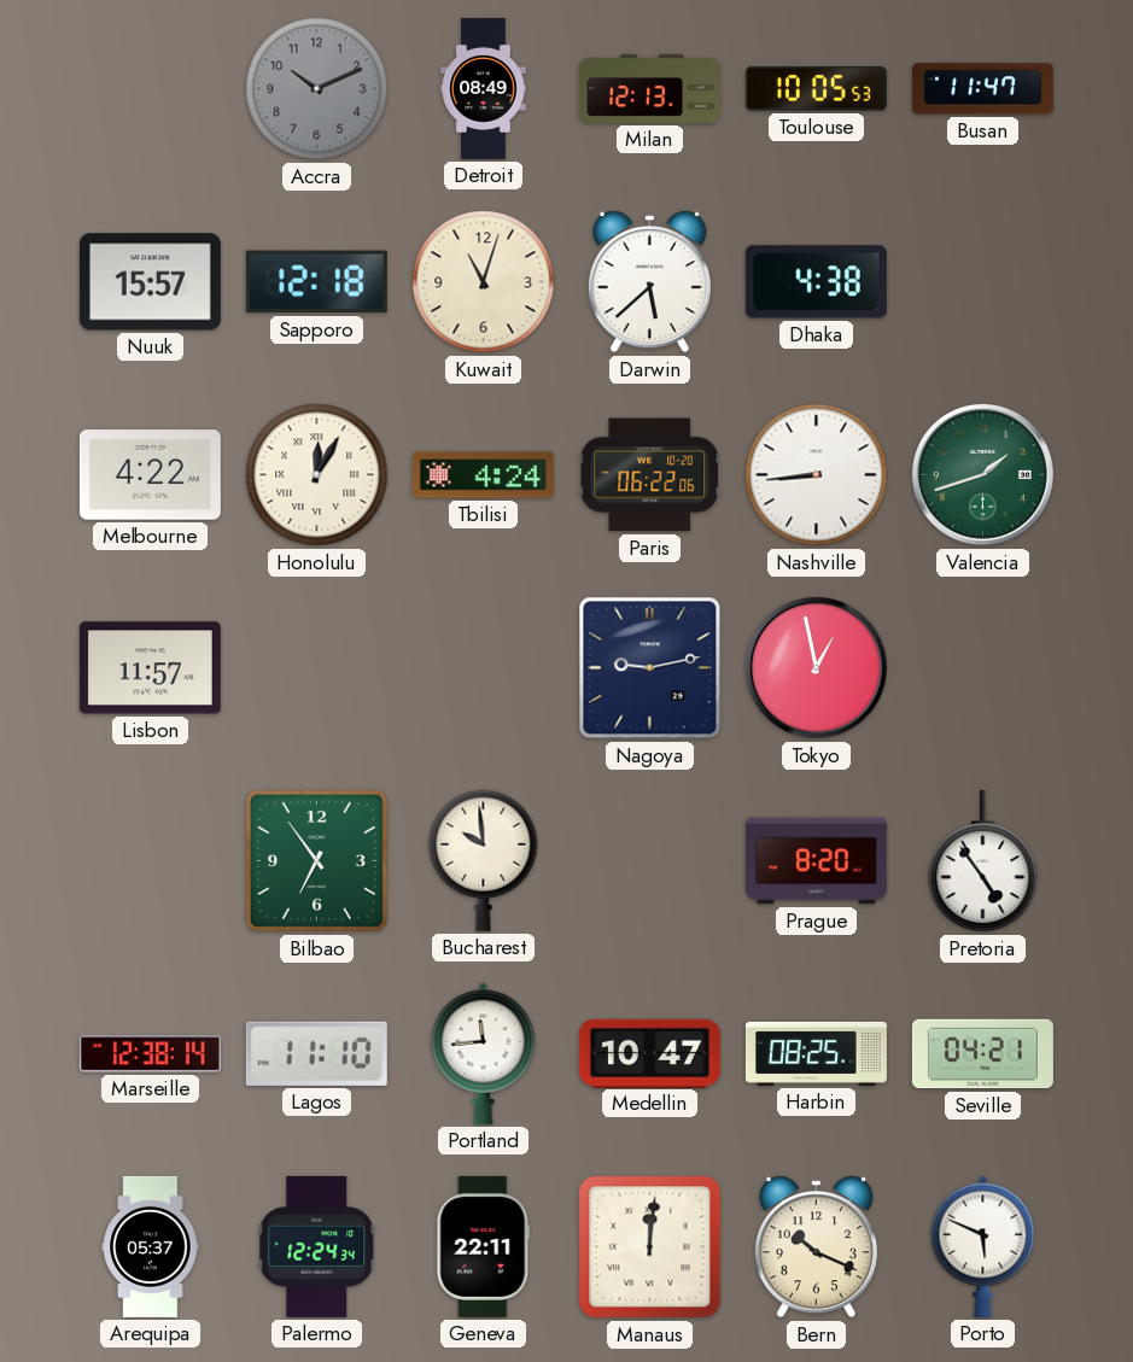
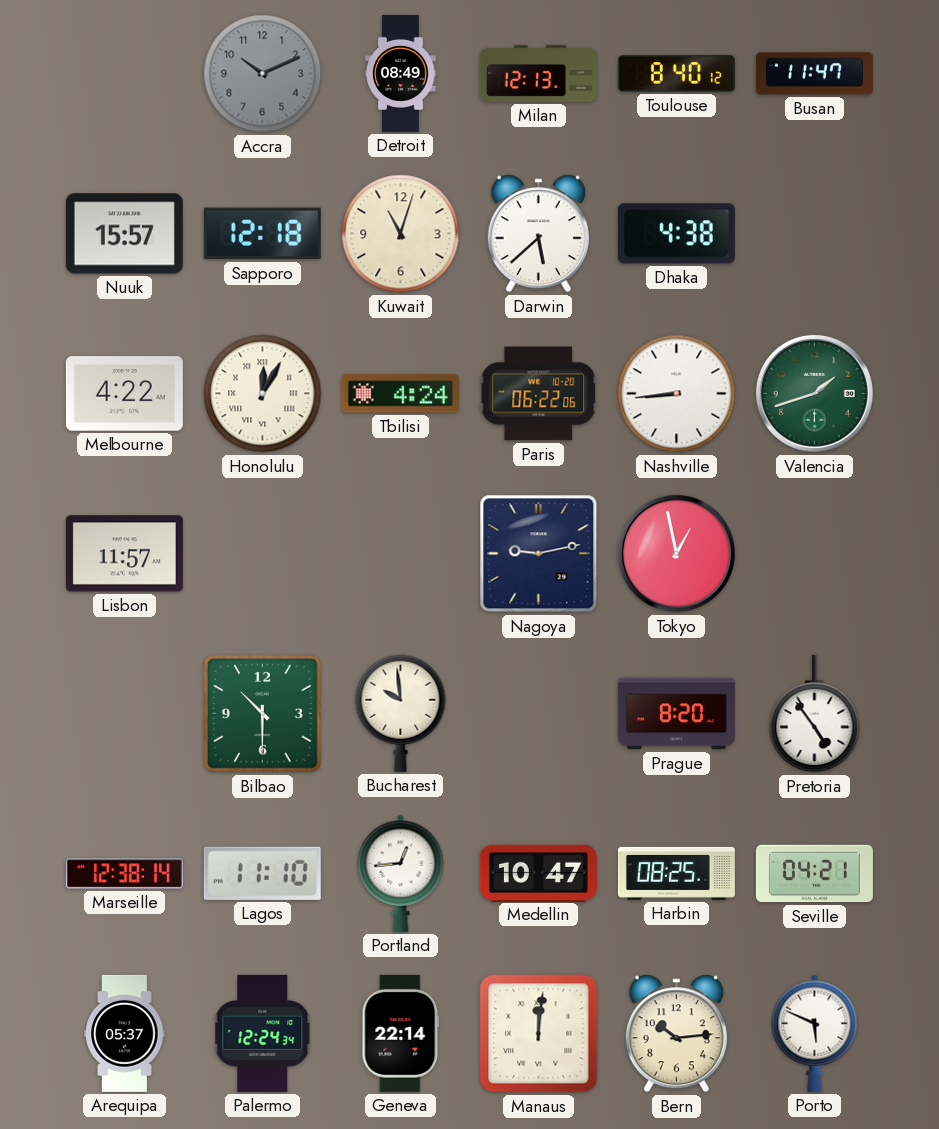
Toulouse: 10:05 -> 8:40 (676, 74)
Bilbao: 6:54 -> 10:30 (262, 713)
Portland: 11:44 -> 12:44 (401, 873)
Geneva: 22:11 -> 22:14 (401, 1033)
Bern: 10:19 -> 10:14 (676, 1034)
